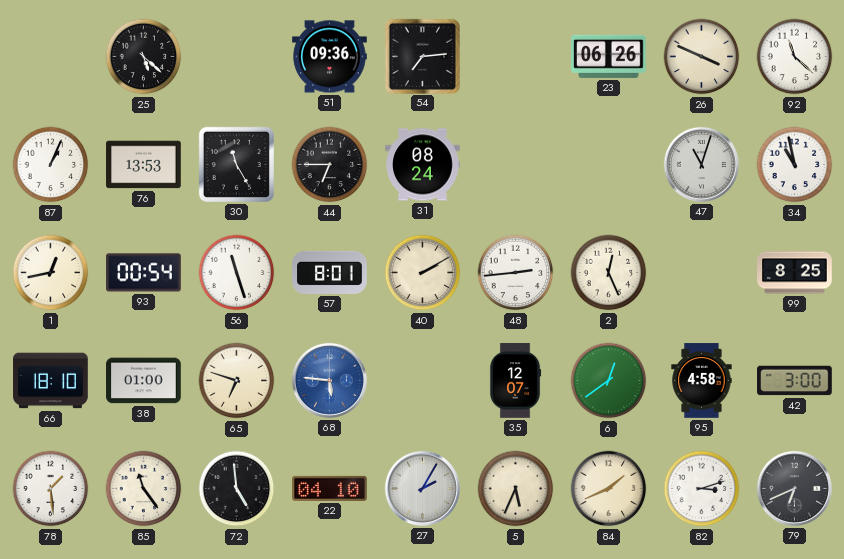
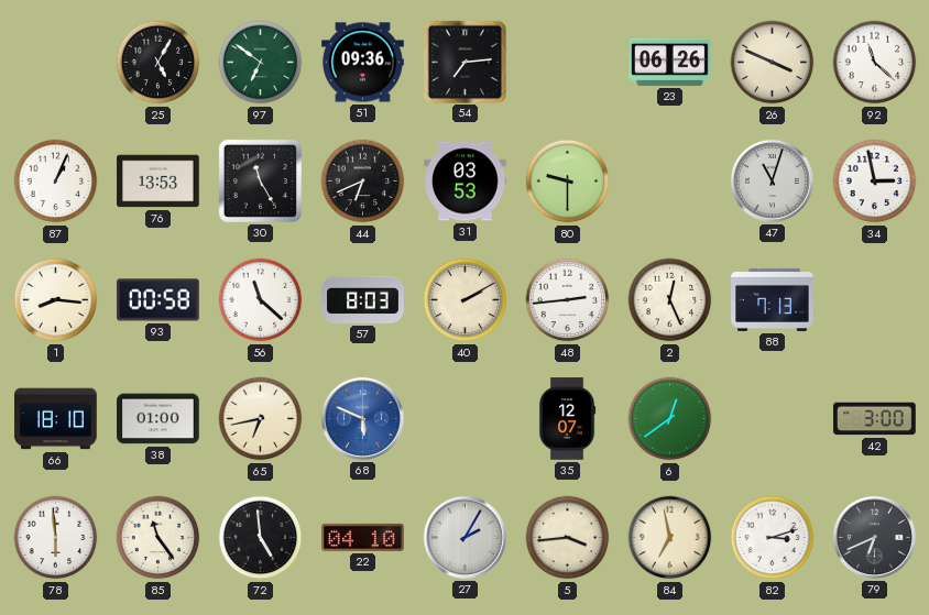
25: 5:22 -> 5:05 (159, 63)
97: none -> 6:51 (261, 63)
44: 6:45 -> 6:41 (363, 182)
31: 08:24 -> 03:53 (466, 182)
80: none -> 9:30 (568, 182)
34: 10:58 -> 2:58 (875, 182)
1: 12:43 -> 8:16 (56, 300)
93: 00:54 -> 00:58 (159, 300)
56: 11:27 -> 11:22 (261, 300)
57: 8:01 -> 8:03 (363, 299)
88: none -> 7:13 (773, 299)
99: 8:25 -> none (795, 273)
65: 6:48 -> 6:43 (261, 419)
68: 5:46 -> 5:49 (362, 418)
95: 4:58 -> none (702, 381)
78: 1:29 -> 5:59 (56, 538)
5: 5:34 -> 3:44 (568, 538)
84: 1:41 -> 6:58 (670, 538)
